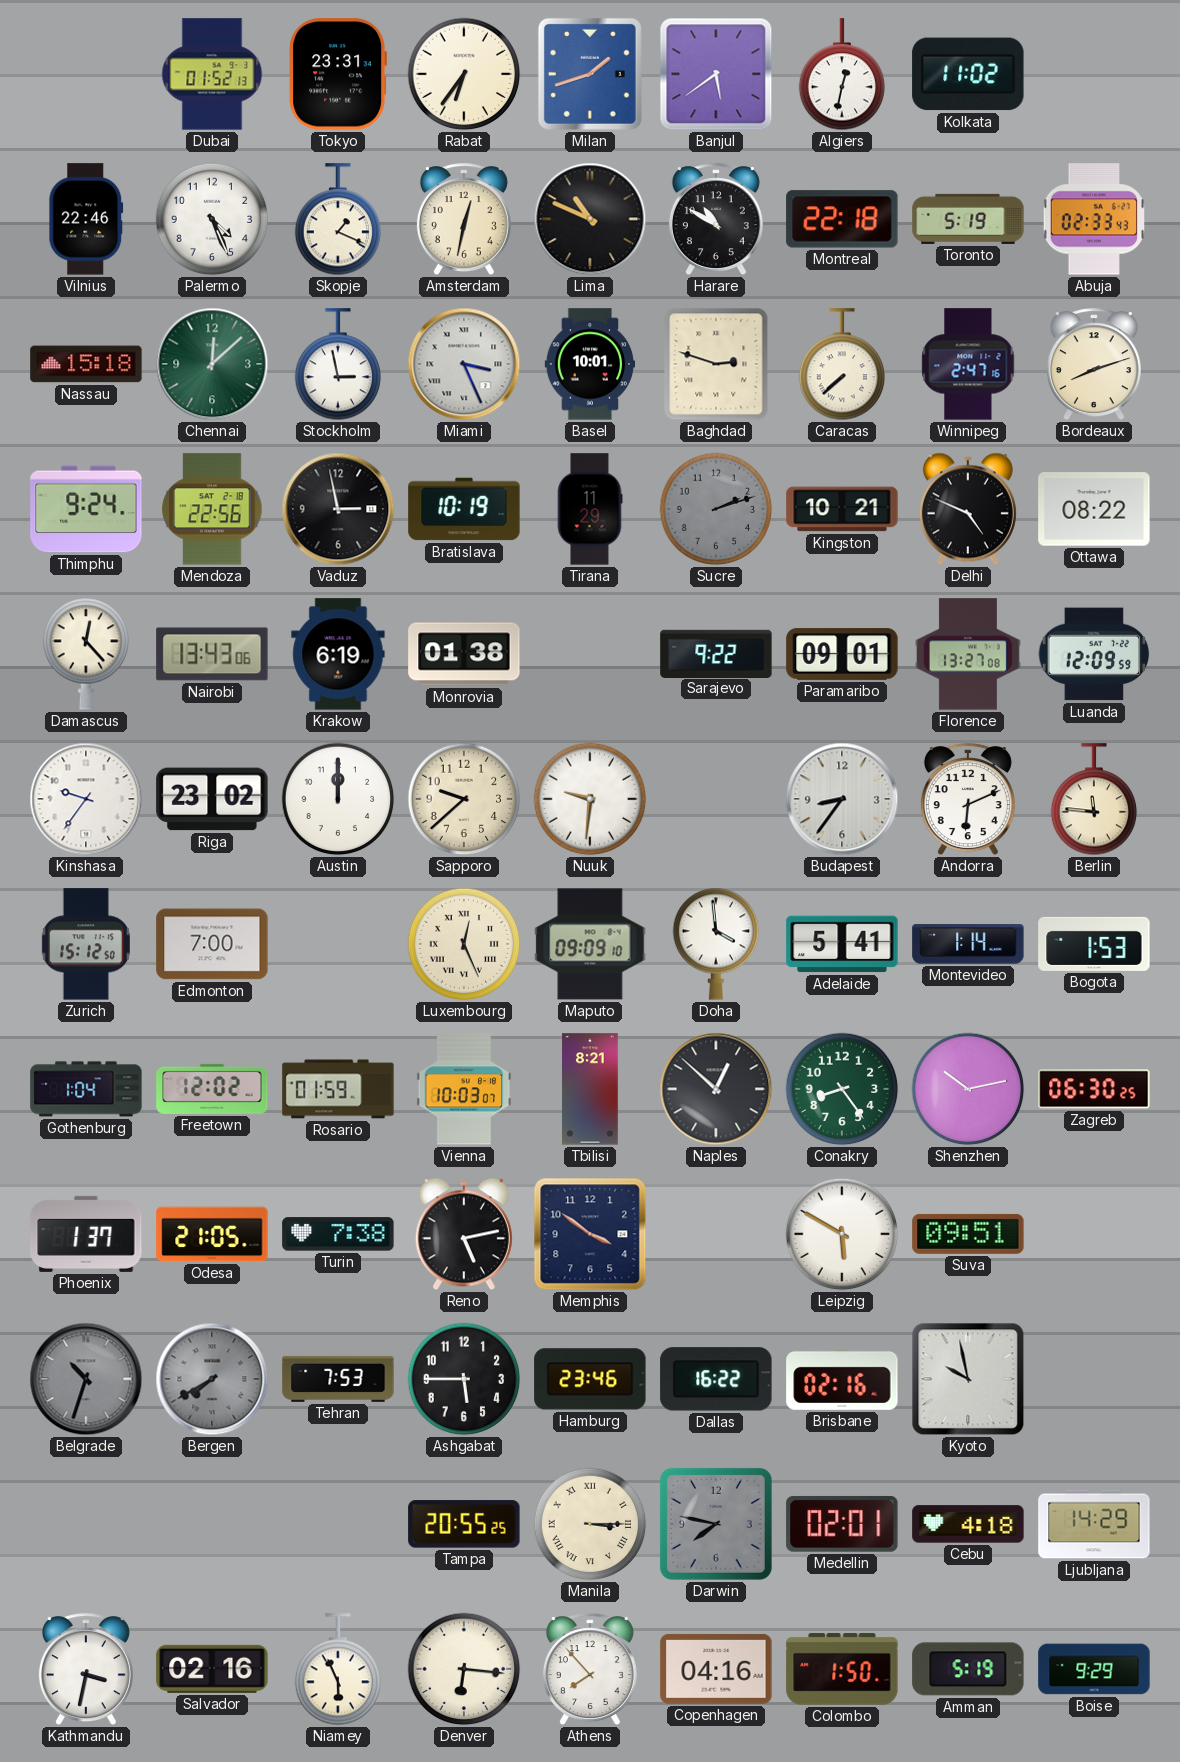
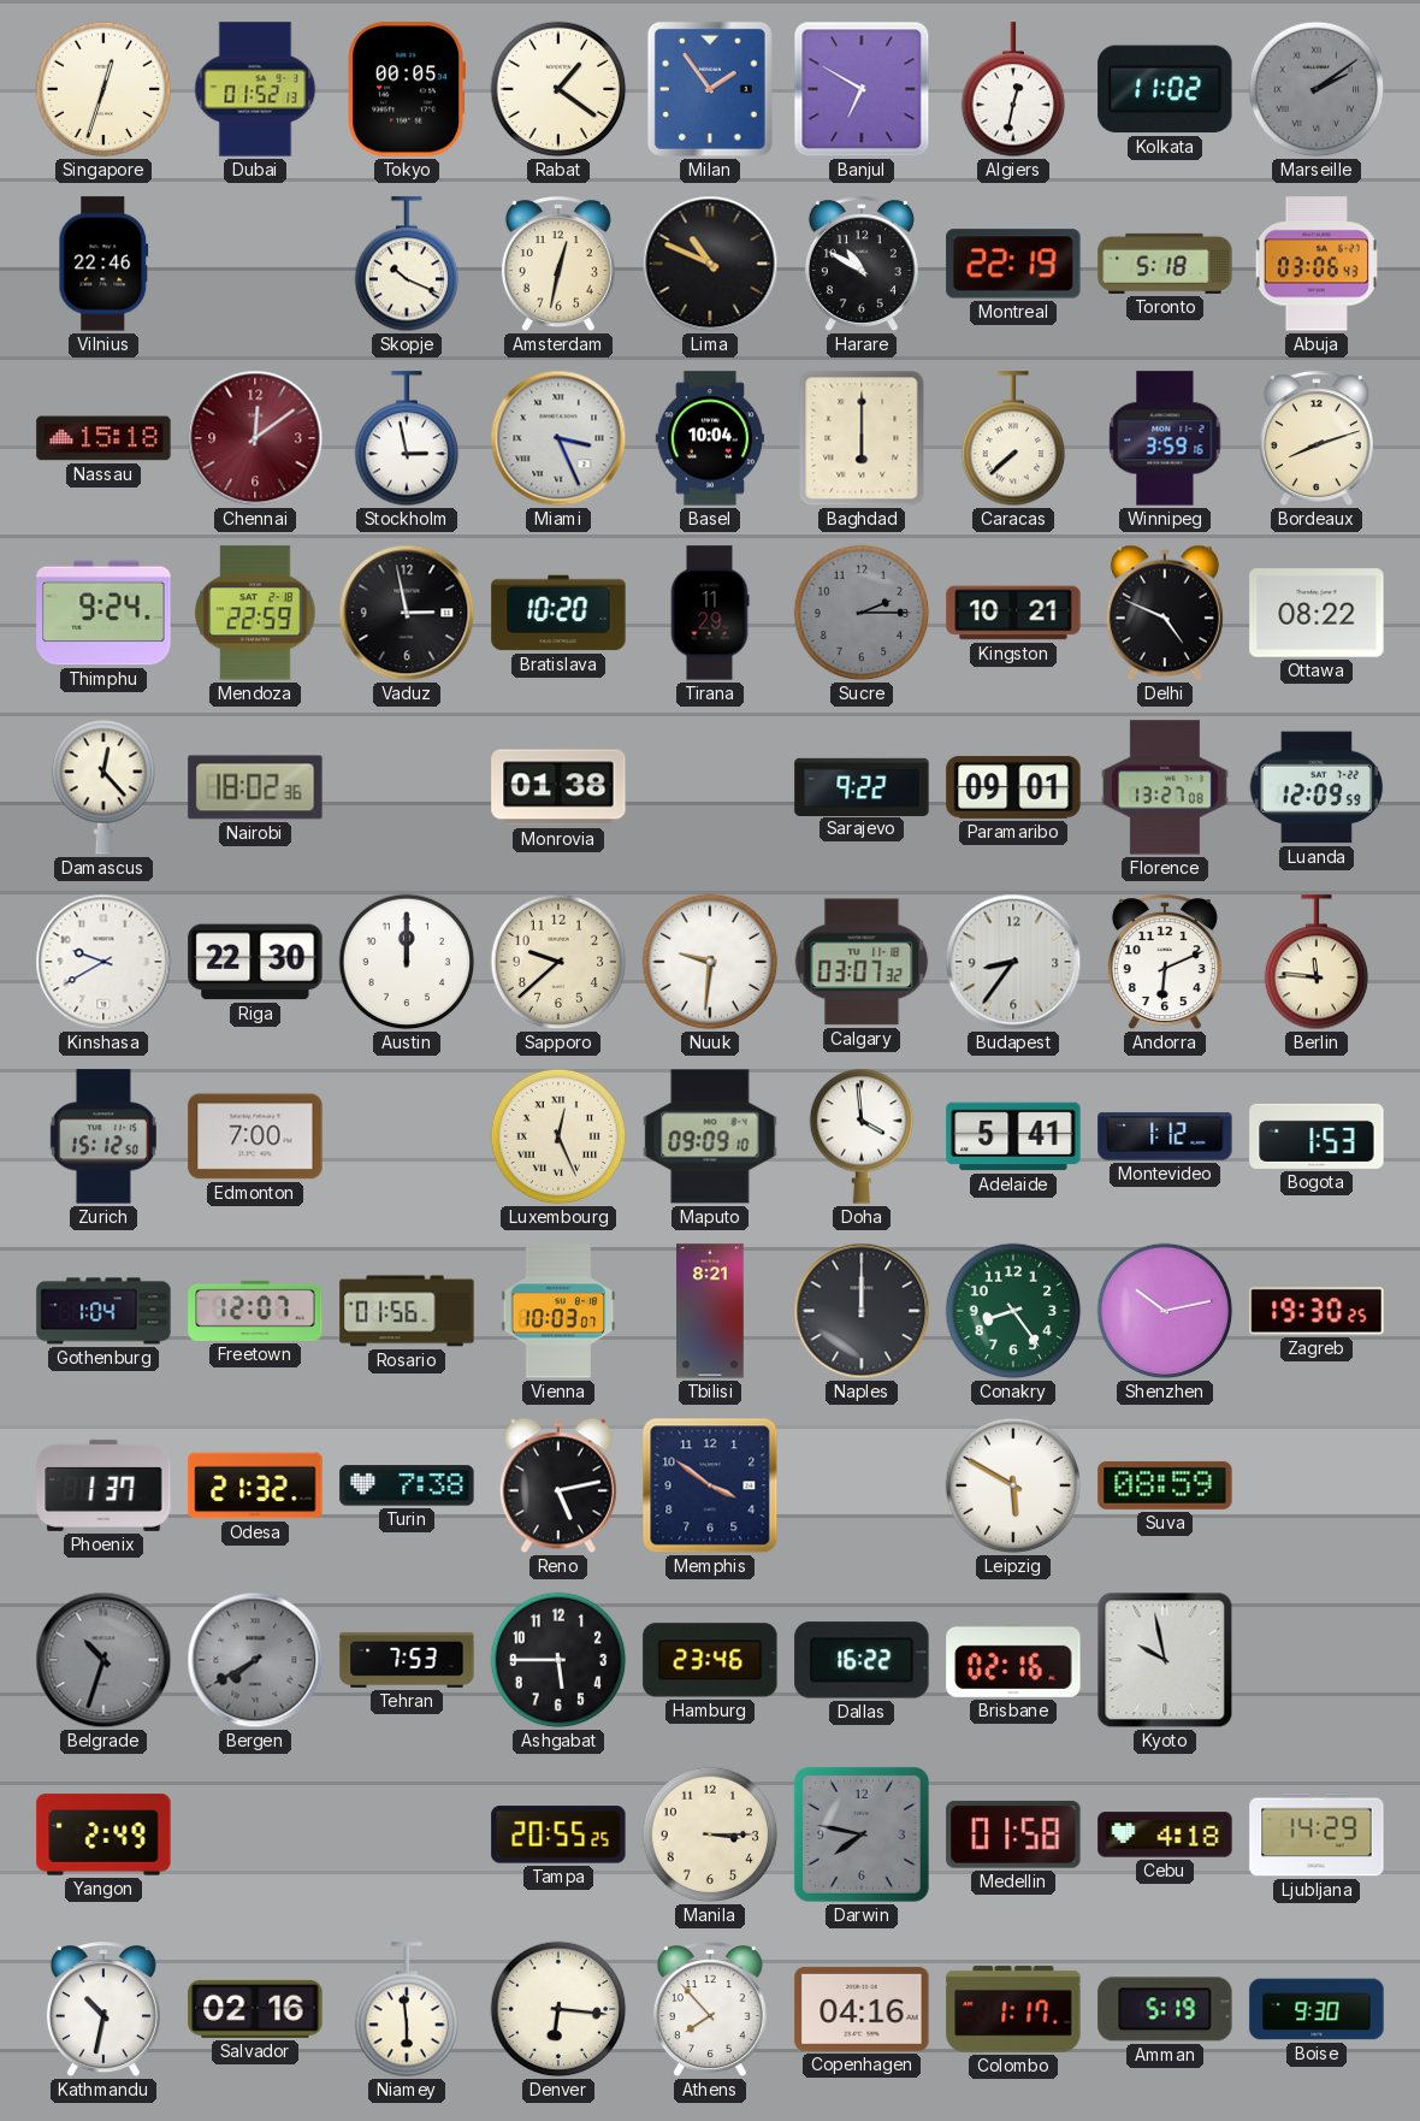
Singapore: none -> 12:33 (103, 89)
Tokyo: 23:31 -> 00:05 (406, 89)
Rabat: 6:36 -> 1:21 (558, 89)
Milan: 1:42 -> 1:54 (710, 89)
Banjul: 5:39 -> 6:50 (862, 89)
Marseille: none -> 2:09 (1317, 89)
Palermo: 4:26 -> none (212, 219)
Skopje: 1:19 -> 10:19 (407, 265)
Montreal: 22:18 -> 22:19 (1013, 264)
Toronto: 5:19 -> 5:18 (1165, 264)
Abuja: 02:33 -> 03:06 (1315, 264)
Chennai: 12:08 -> 12:09 (255, 438)
Chennai dial: green -> burgundy (255, 438)
Basel: 10:01 -> 10:04 (710, 438)
Baghdad: 2:48 -> 6:00 (862, 438)
Winnipeg: 2:47 -> 3:59 (1165, 438)
Mendoza: 22:56 -> 22:59 (255, 613)
Bratislava: 10:19 -> 10:20 (558, 613)
Sucre: 2:12 -> 2:15 (862, 613)
Nairobi: 13:43 -> 18:02 (255, 787)
Krakow: 6:19 -> none (338, 654)
Kinshasa: 9:36 -> 9:40 (103, 962)
Riga: 23:02 -> 22:30 (255, 962)
Calgary: none -> 03:07 (862, 962)
Montevideo: 1:14 -> 1:12 (1165, 1136)
Freetown: 12:02 -> 12:07 (255, 1311)
Rosario: 01:59 -> 01:56 (407, 1311)
Naples: 12:52 -> 12:00 (862, 1311)
Zagreb: 06:30 -> 19:30 (1317, 1311)
Odesa: 21:05 -> 21:32 (255, 1485)
Suva: 09:51 -> 08:59 (1165, 1485)
Yangon: none -> 2:49 (103, 1835)
Manila numerals: Roman -> Arabic (710, 1835)
Medellin: 02:01 -> 01:58 (1013, 1835)
Kathmandu: 3:32 -> 10:32 (103, 2010)
Niamey: 5:56 -> 5:59 (407, 2010)
Colombo: 1:50 -> 1:17 (1013, 2009)
Boise: 9:29 -> 9:30 (1317, 2009)
